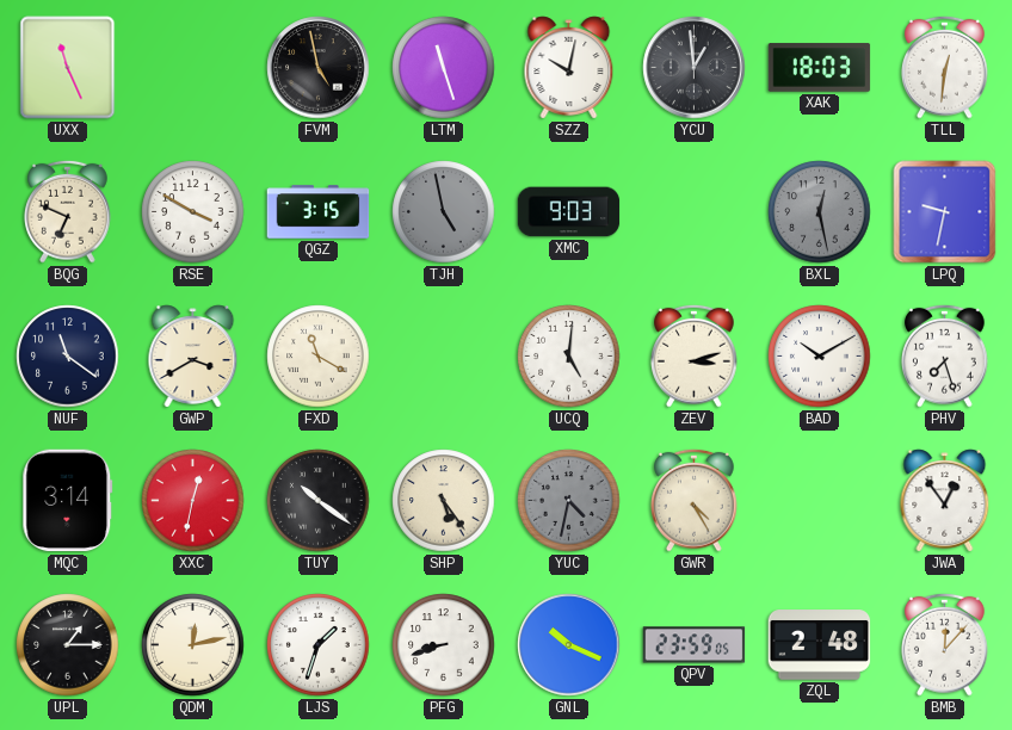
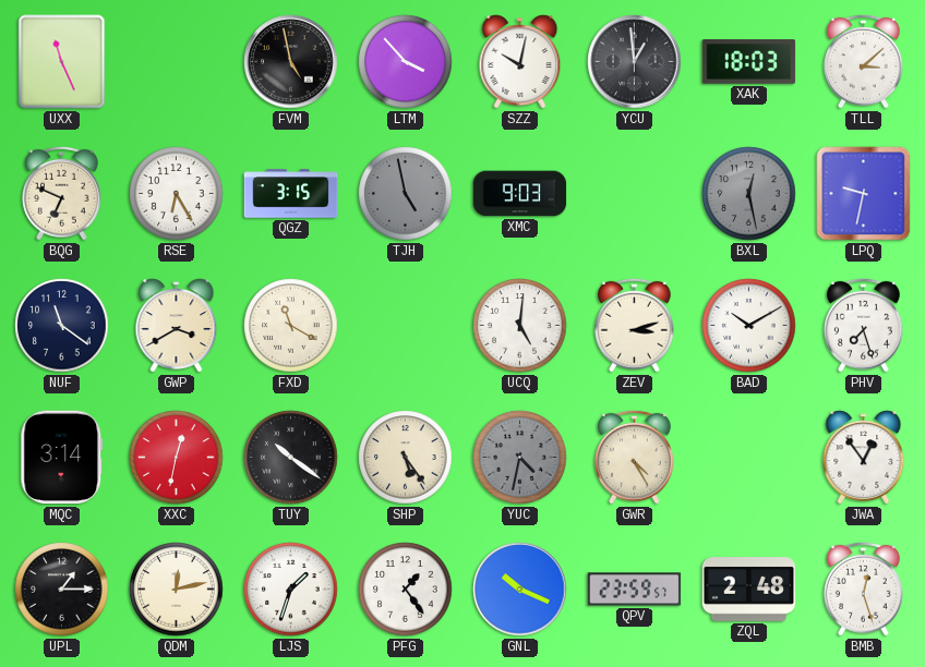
LTM: 11:27 -> 3:53 (406, 62)
TLL: 12:31 -> 3:08 (864, 61)
RSE: 3:50 -> 6:25 (177, 194)
PFG: 8:42 -> 1:24 (406, 590)
QPV: 23:59:05 -> 23:59:57 (635, 590)
BMB: 12:07 -> 12:27 (864, 589)
